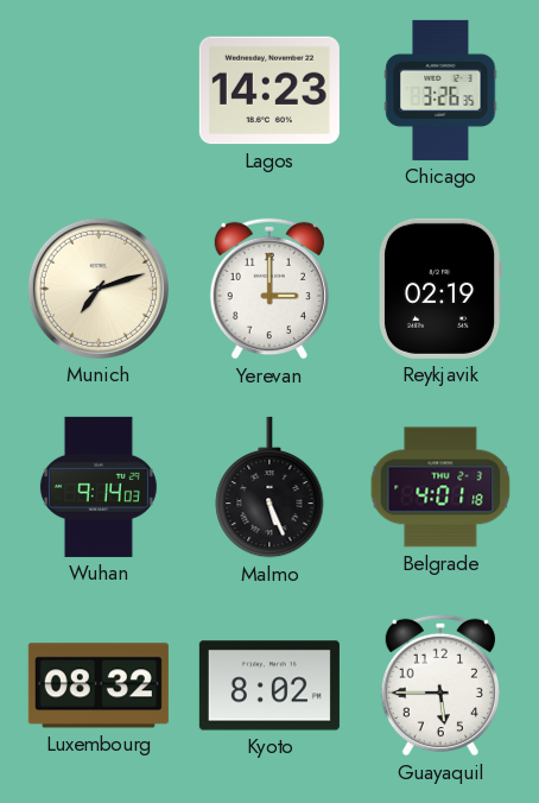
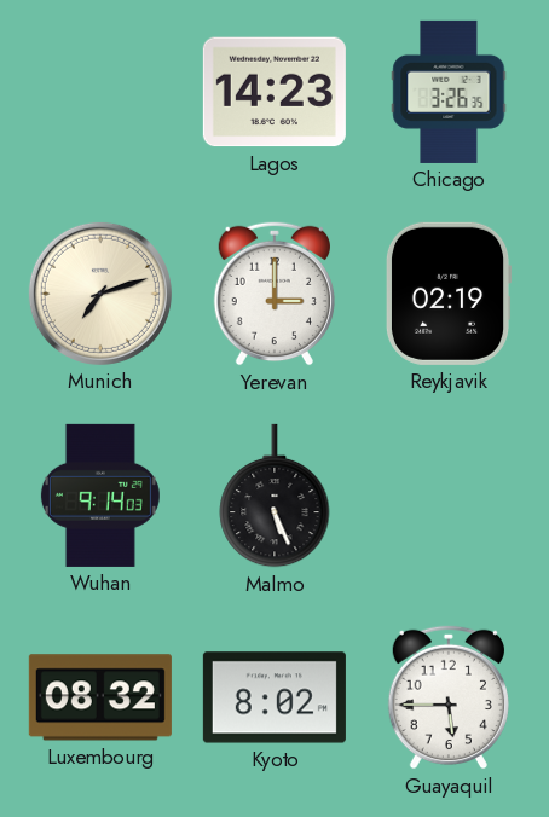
Belgrade: 4:01 -> none (440, 487)
